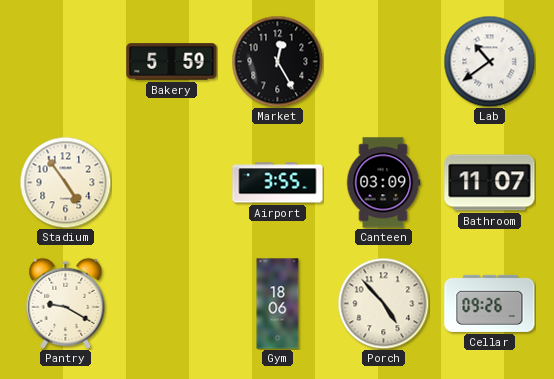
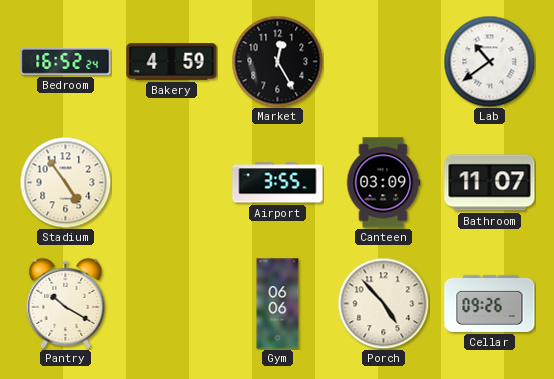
Bedroom: none -> 16:52 (66, 61)
Bakery: 5:59 -> 4:59 (172, 62)
Pantry: 9:20 -> 10:20 (66, 303)
Gym: 18:06 -> 06:06 (278, 304)
